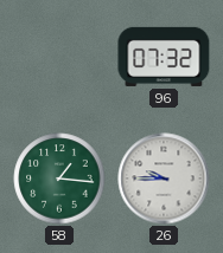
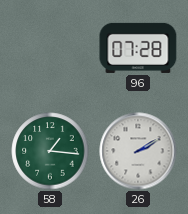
96: 07:32 -> 07:28 (138, 48)
26: 9:45 -> 2:10 (138, 151)
